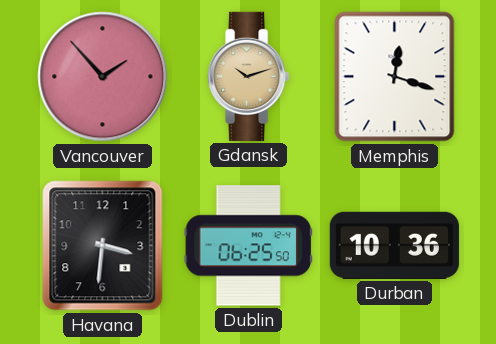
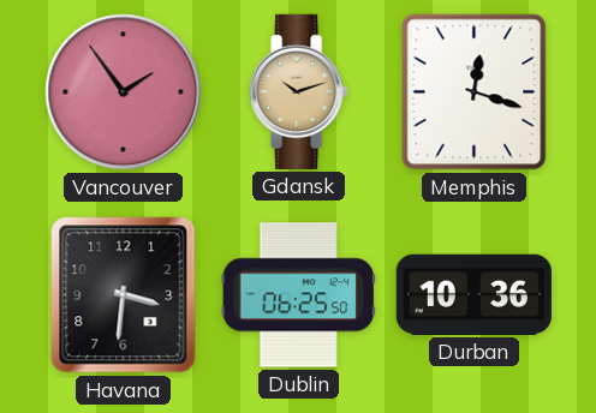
Vancouver: 1:53 -> 1:54 (124, 92)
